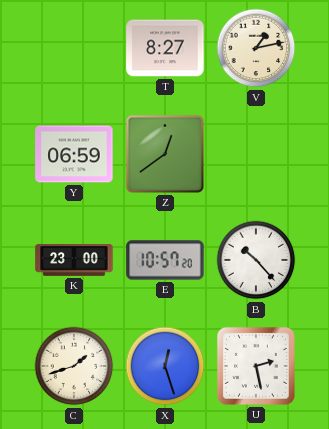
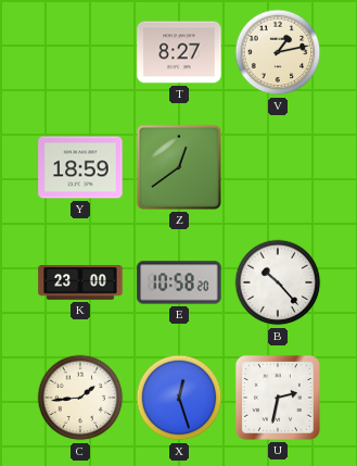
Y: 06:59 -> 18:59 (80, 167)
E: 10:57 -> 10:58 (179, 282)
C: 1:42 -> 1:44 (80, 398)
U: 2:28 -> 2:32 (278, 398)
